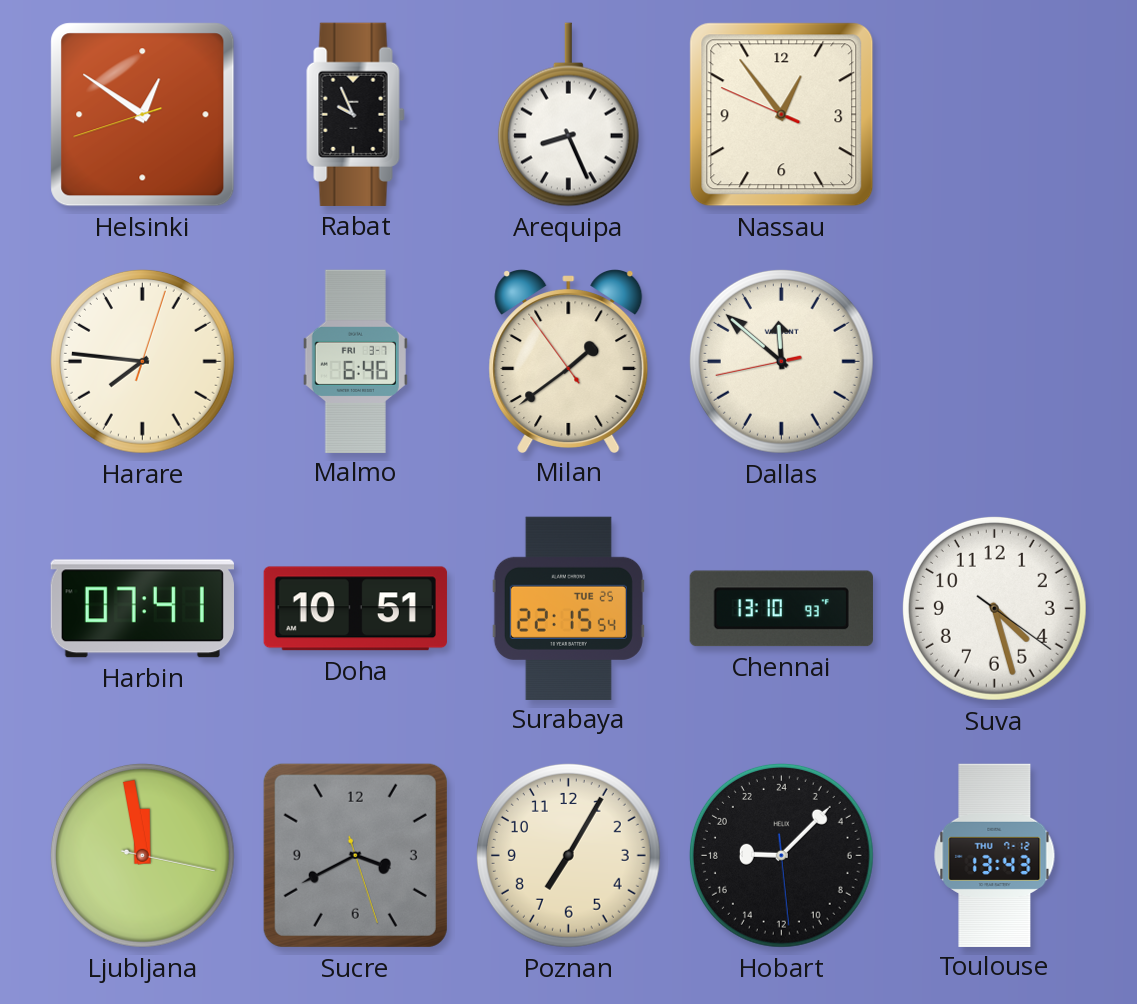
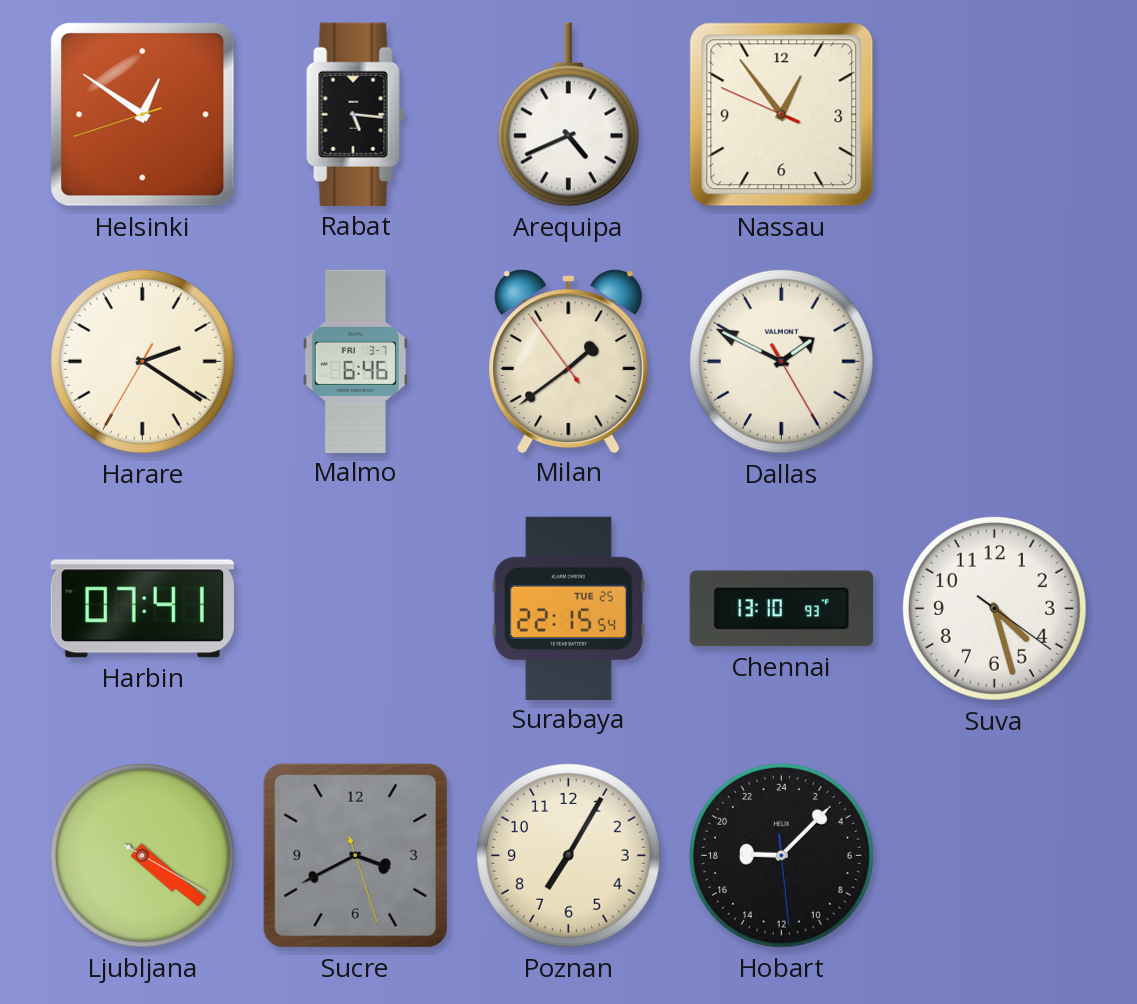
Rabat: 9:56 -> 5:16 (356, 114)
Arequipa: 8:26 -> 4:41 (568, 115)
Harare: 7:46 -> 2:20 (142, 361)
Dallas: 11:51 -> 1:49 (781, 361)
Doha: 10:51 -> none (355, 609)
Ljubljana: 11:58 -> 4:21 (142, 855)
Toulouse: 13:43 -> none (995, 855)
